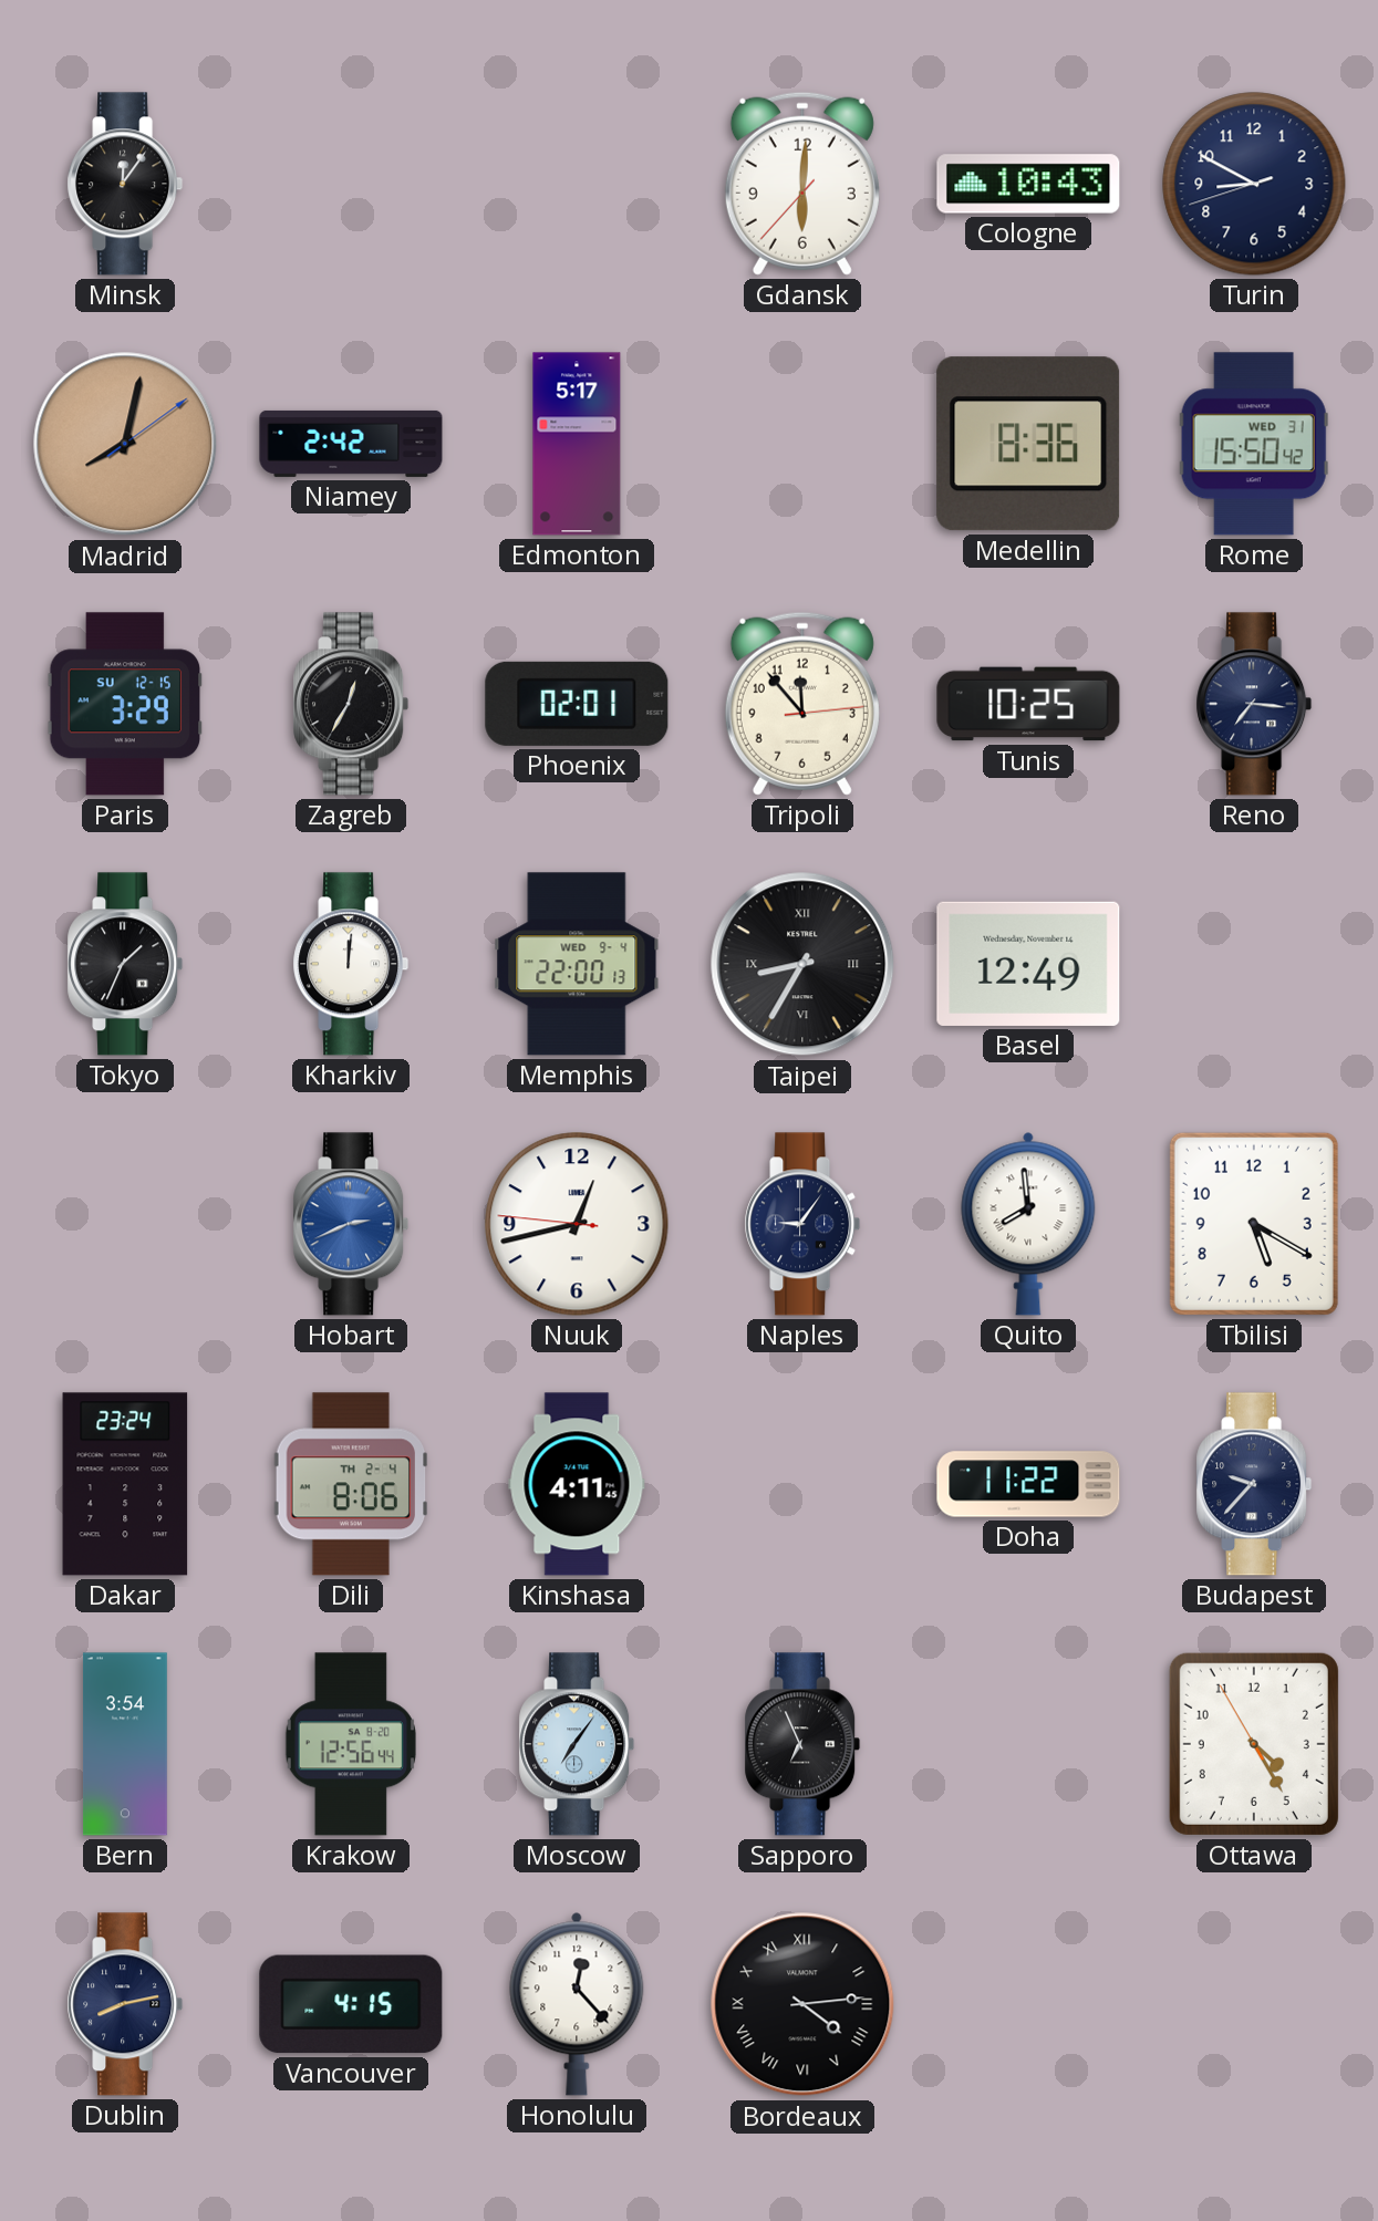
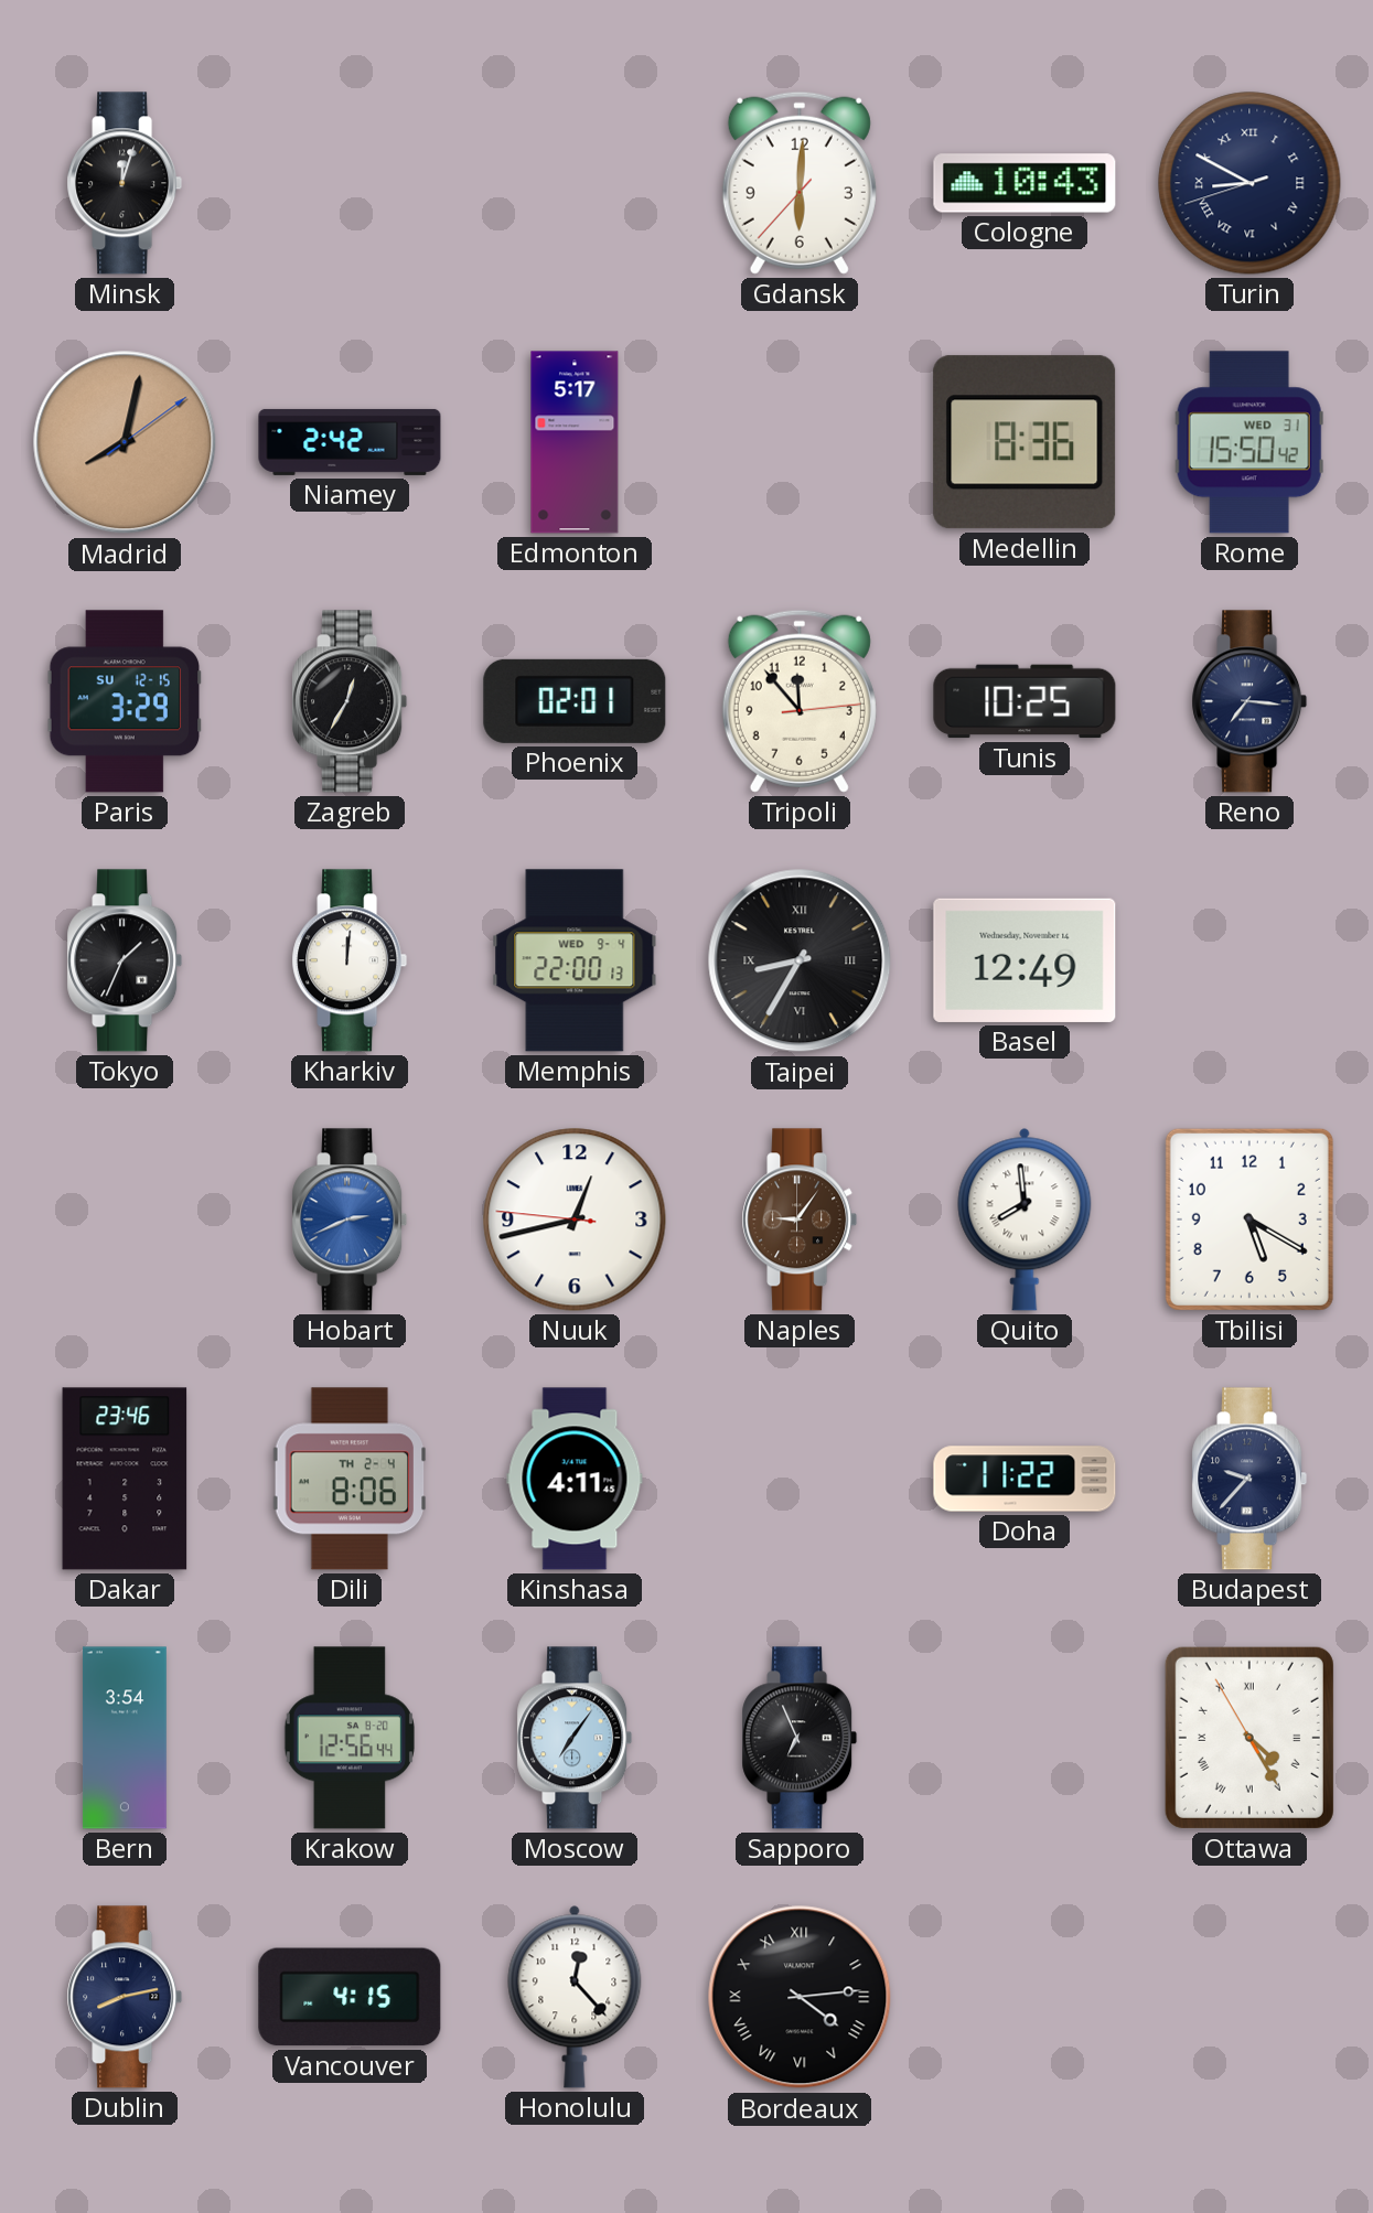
Minsk: 12:06 -> 12:03 (125, 183)
Turin numerals: Arabic -> Roman (1249, 183)
Naples dial: navy -> brown (800, 1220)
Dakar: 23:24 -> 23:46 (125, 1479)
Ottawa numerals: Arabic -> Roman (1249, 1738)
